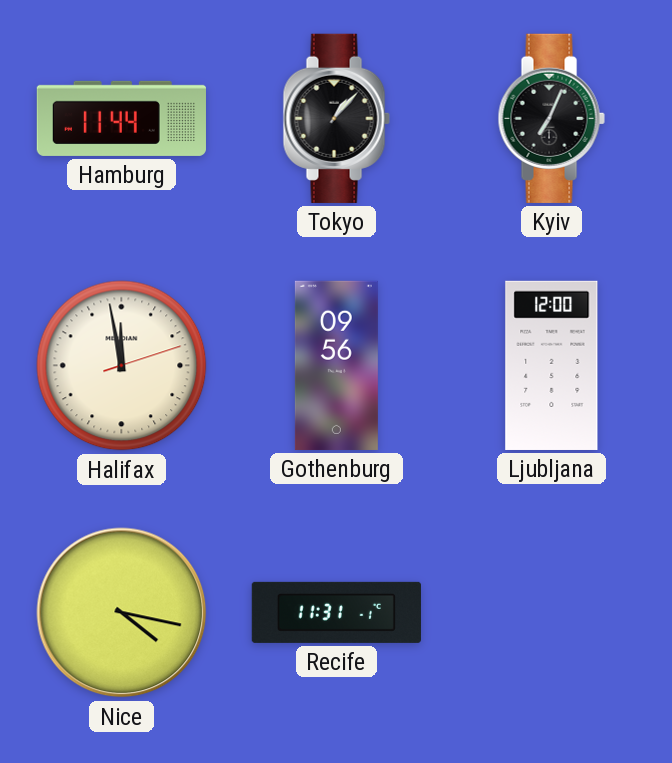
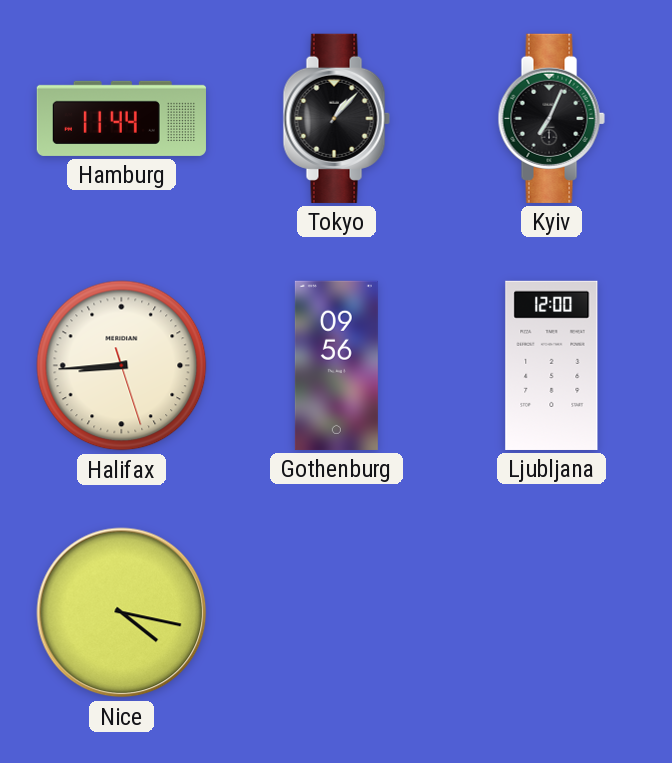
Halifax: 11:58 -> 8:44 (122, 366)
Recife: 11:31 -> none (336, 612)
